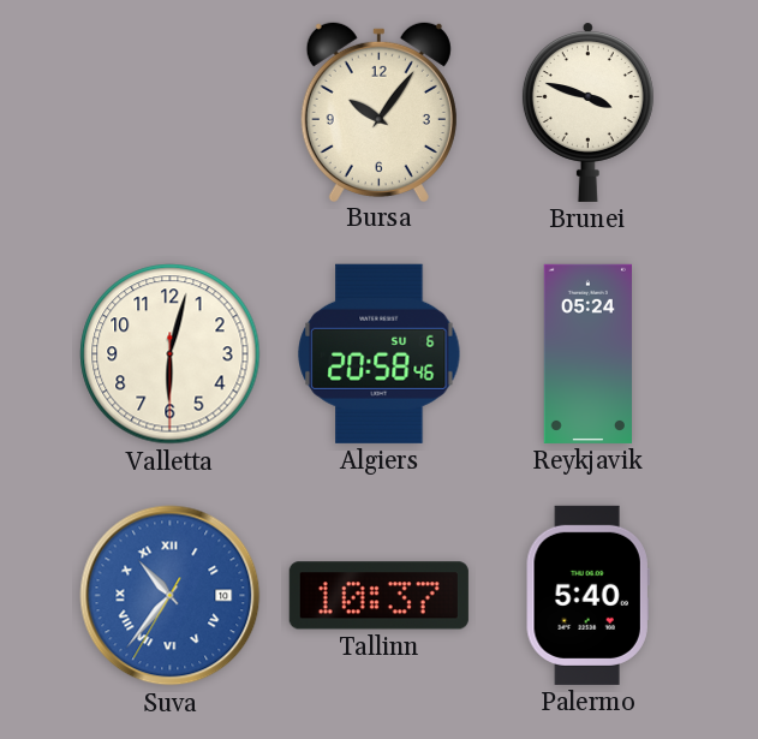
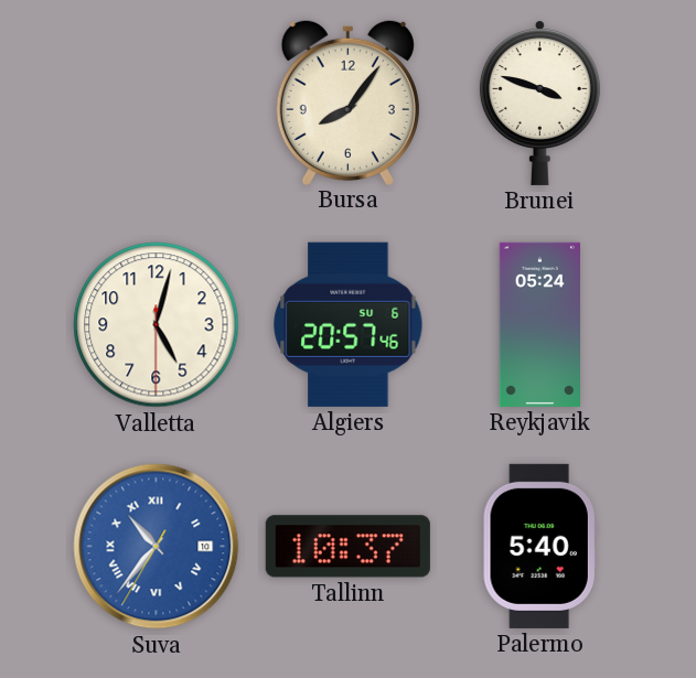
Bursa: 10:06 -> 8:06 (347, 101)
Valletta: 6:02 -> 5:02 (157, 325)
Algiers: 20:58 -> 20:57 (349, 324)
